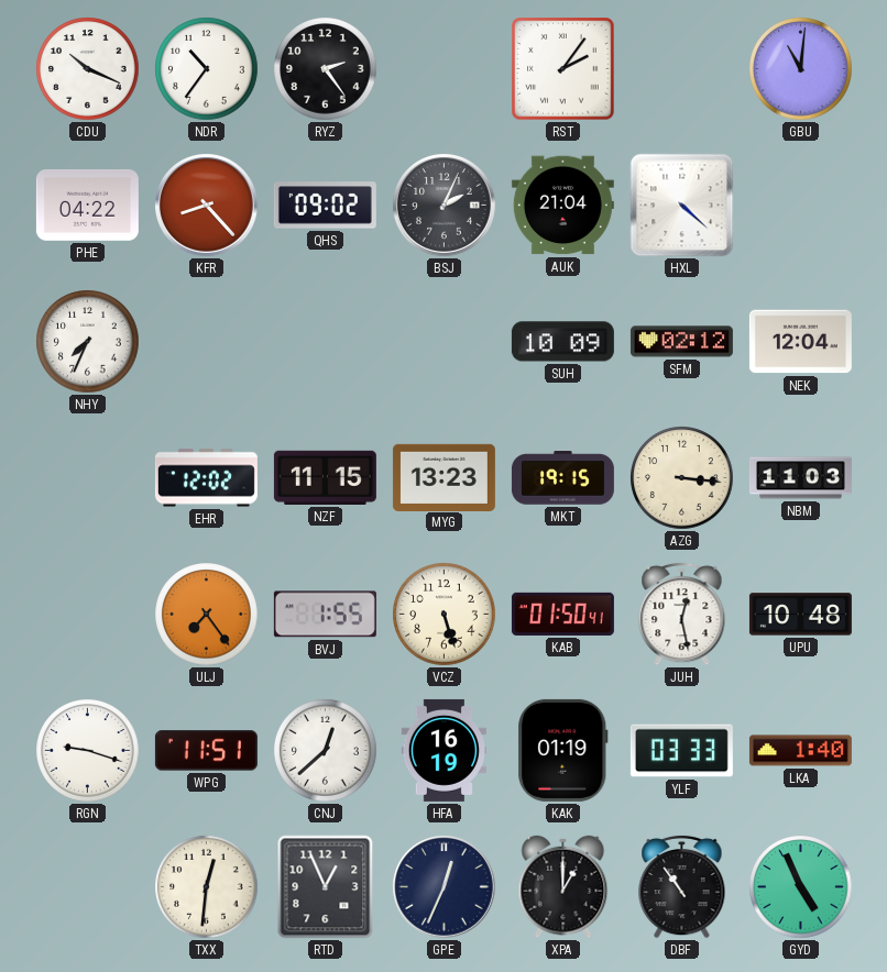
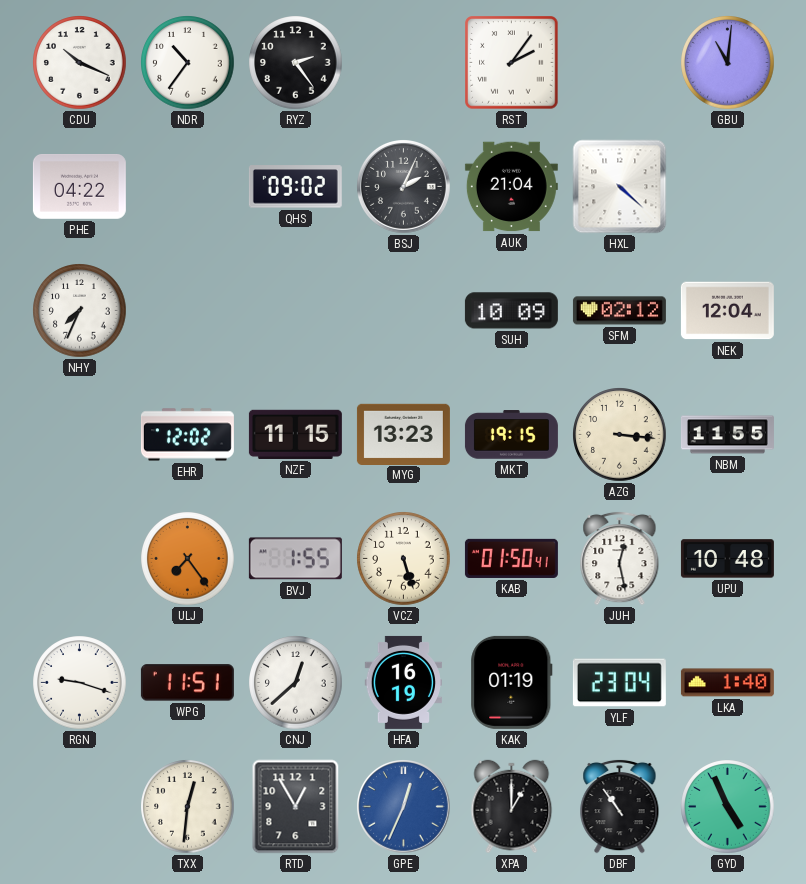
KFR: 8:23 -> none (207, 206)
NBM: 11:03 -> 11:55 (727, 435)
YLF: 03:33 -> 23:04 (619, 683)
RTD: 12:56 -> 12:55 (296, 807)
GPE dial: navy -> blue (404, 807)
